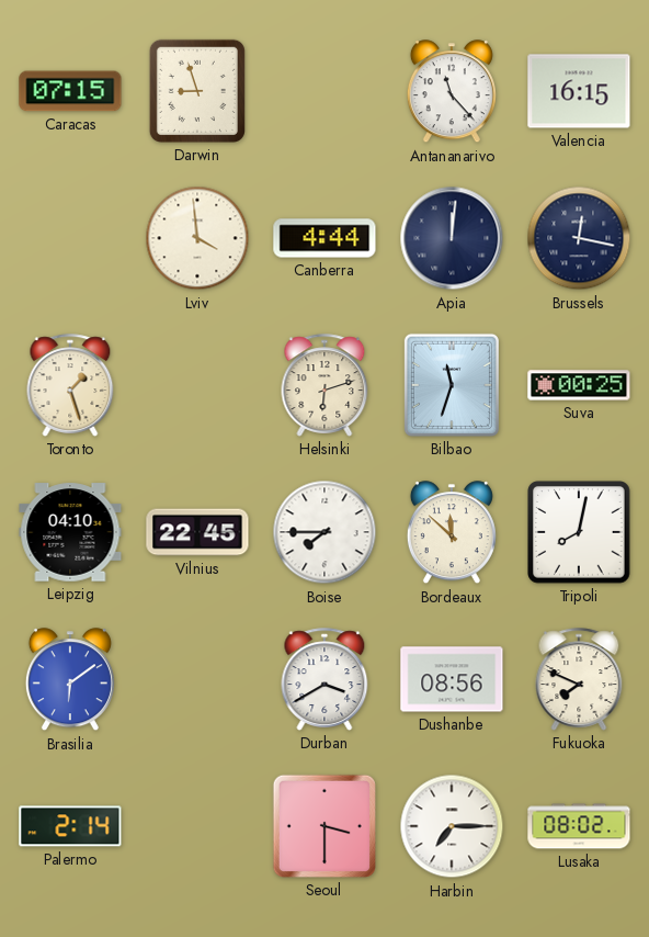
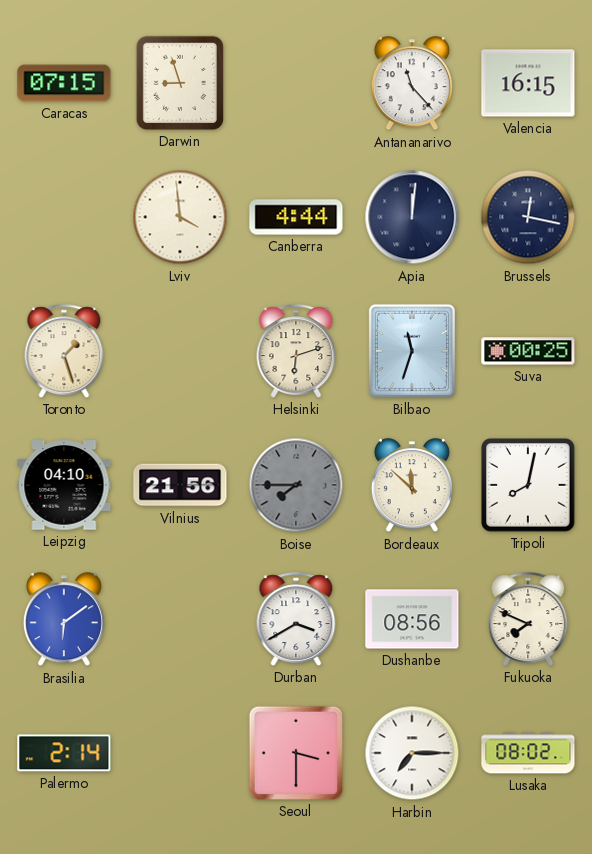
Vilnius: 22:45 -> 21:56 (180, 485)
Boise dial: white -> grey (296, 485)
